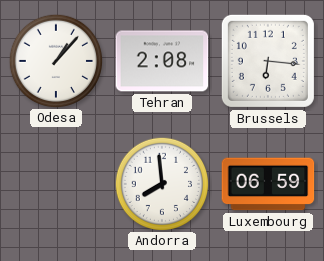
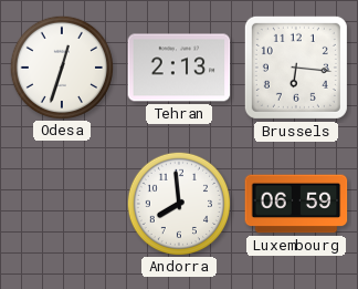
Odesa: 1:07 -> 12:33 (61, 66)
Tehran: 2:08 -> 2:13 (179, 68)
